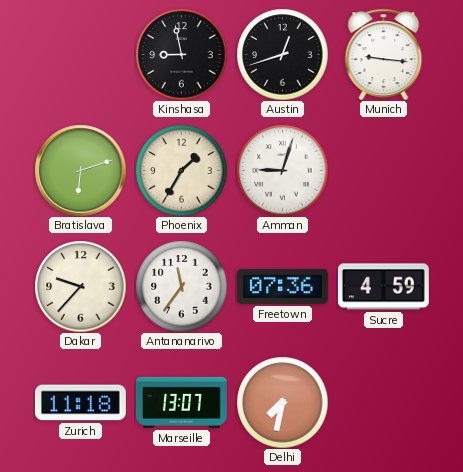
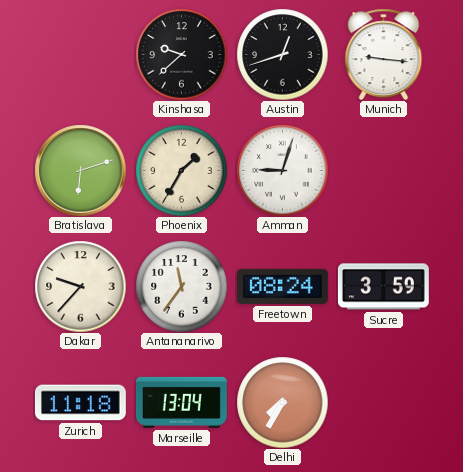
Kinshasa: 8:58 -> 9:38 (181, 54)
Freetown: 07:36 -> 08:24 (282, 286)
Sucre: 4:59 -> 3:59 (383, 287)
Marseille: 13:07 -> 13:04 (181, 402)
Delhi: 7:32 -> 7:35 (282, 402)
